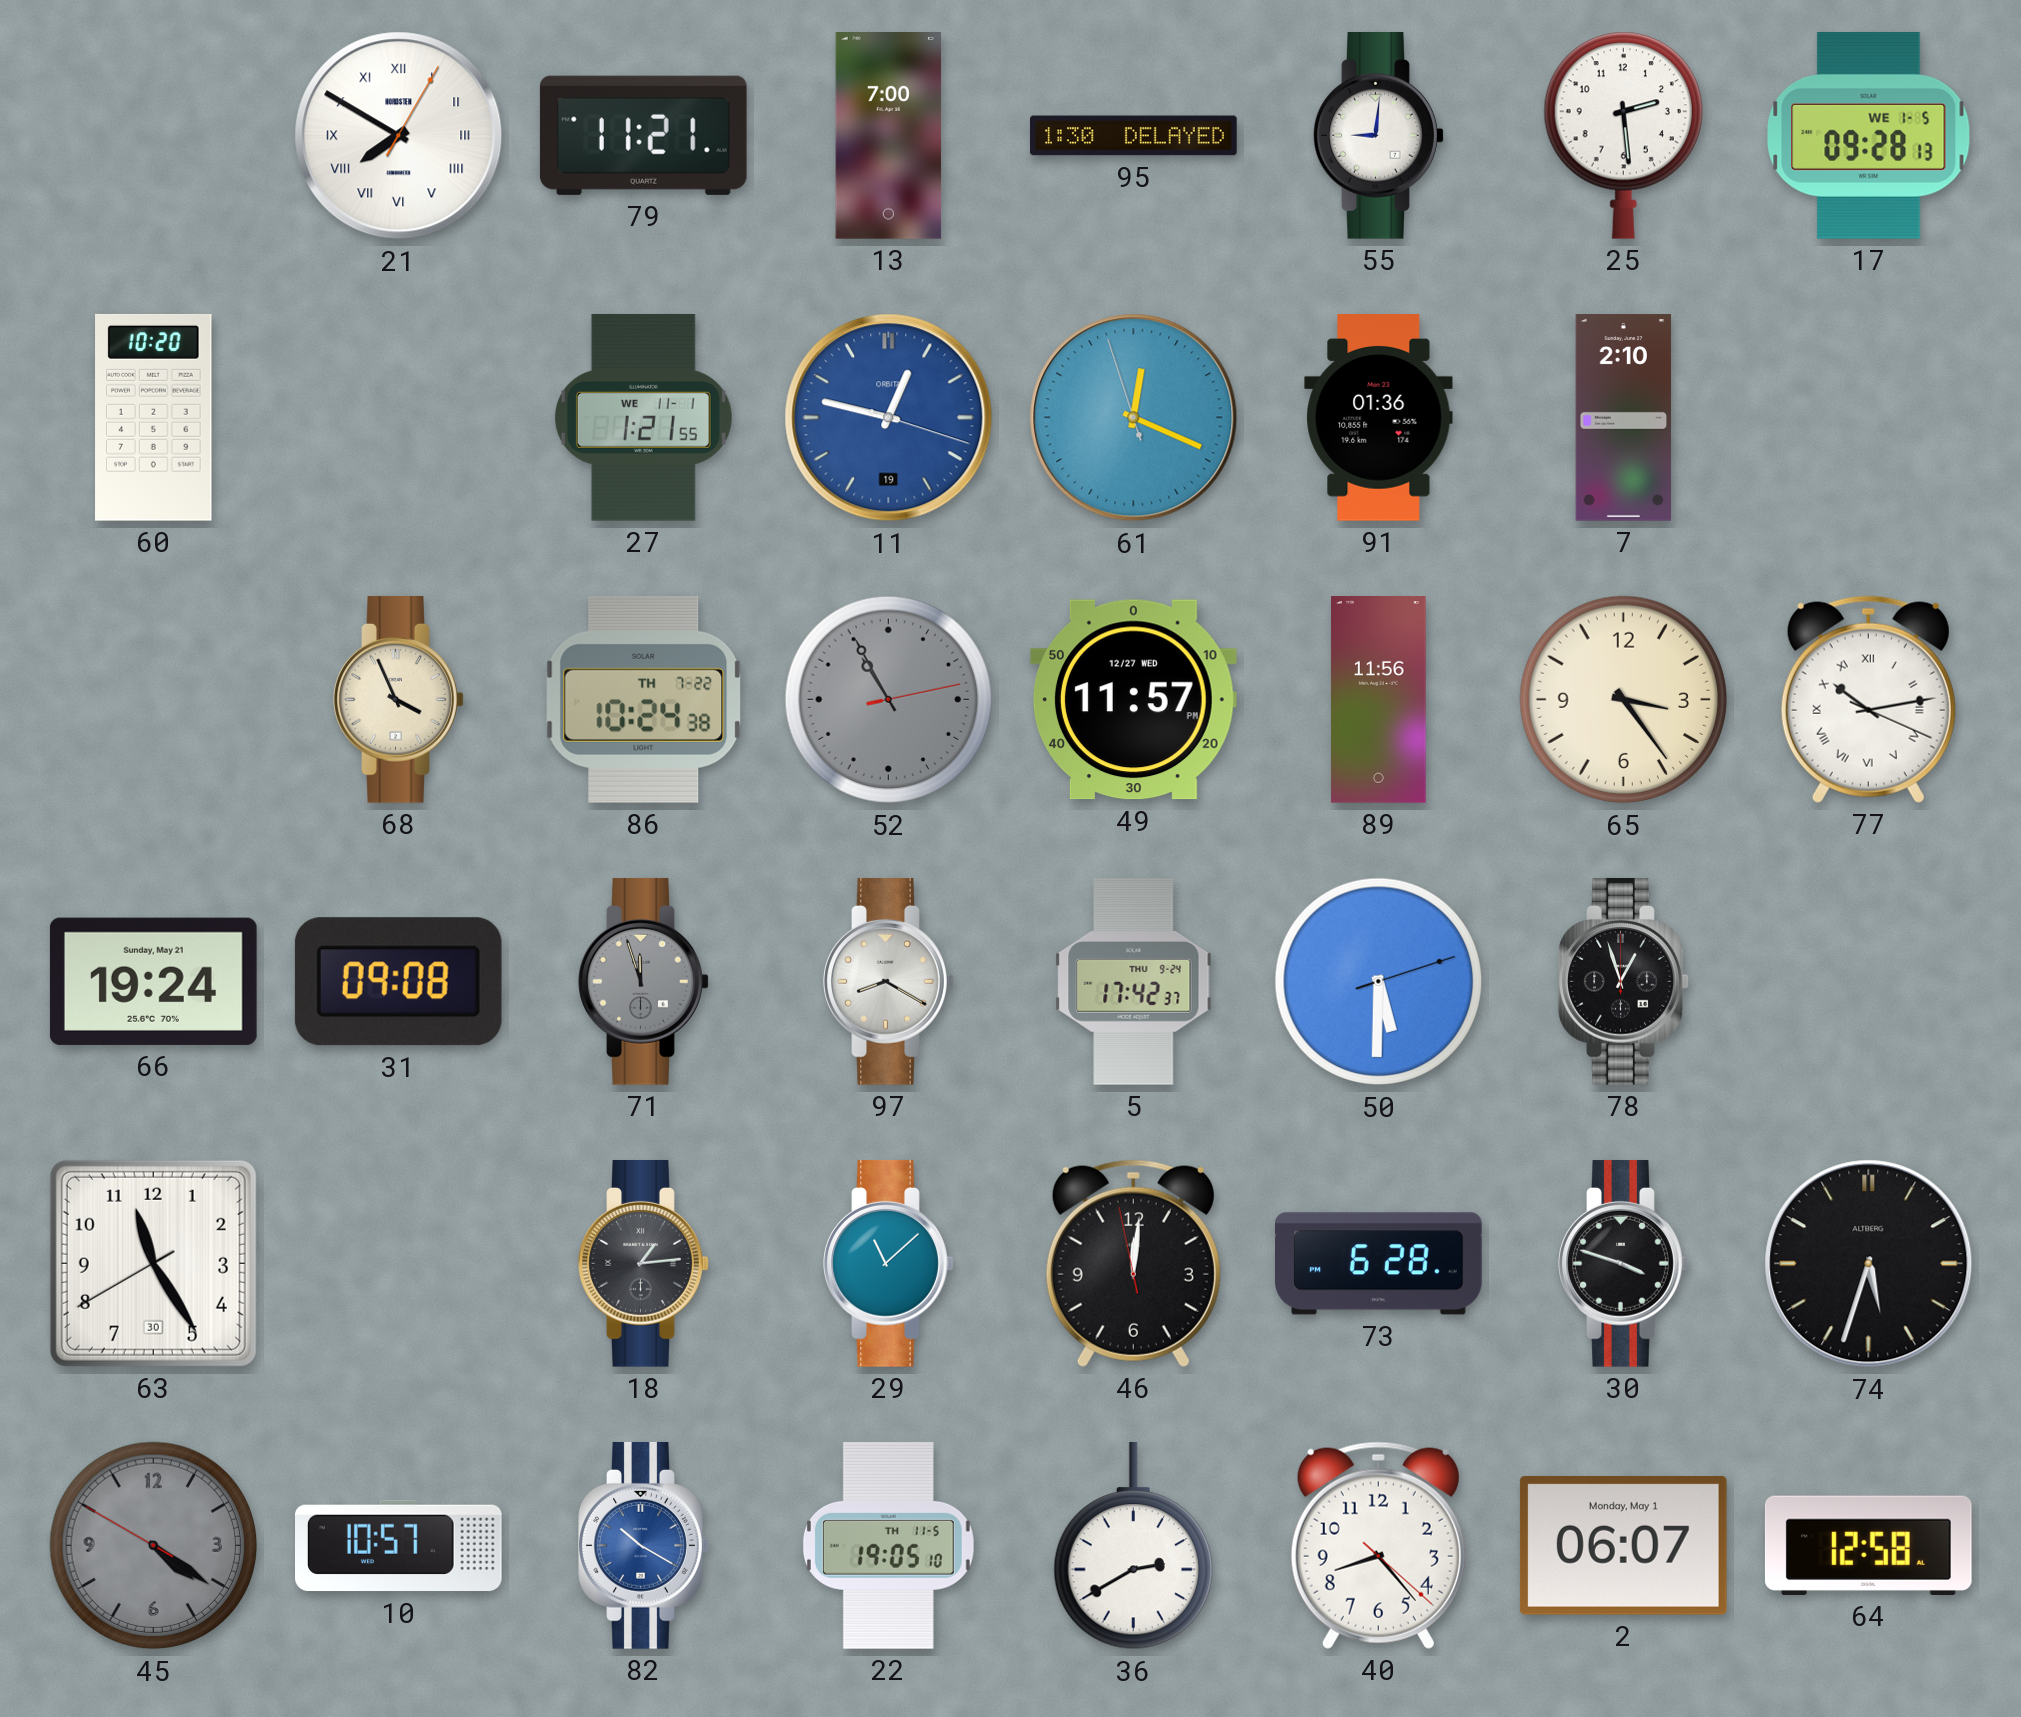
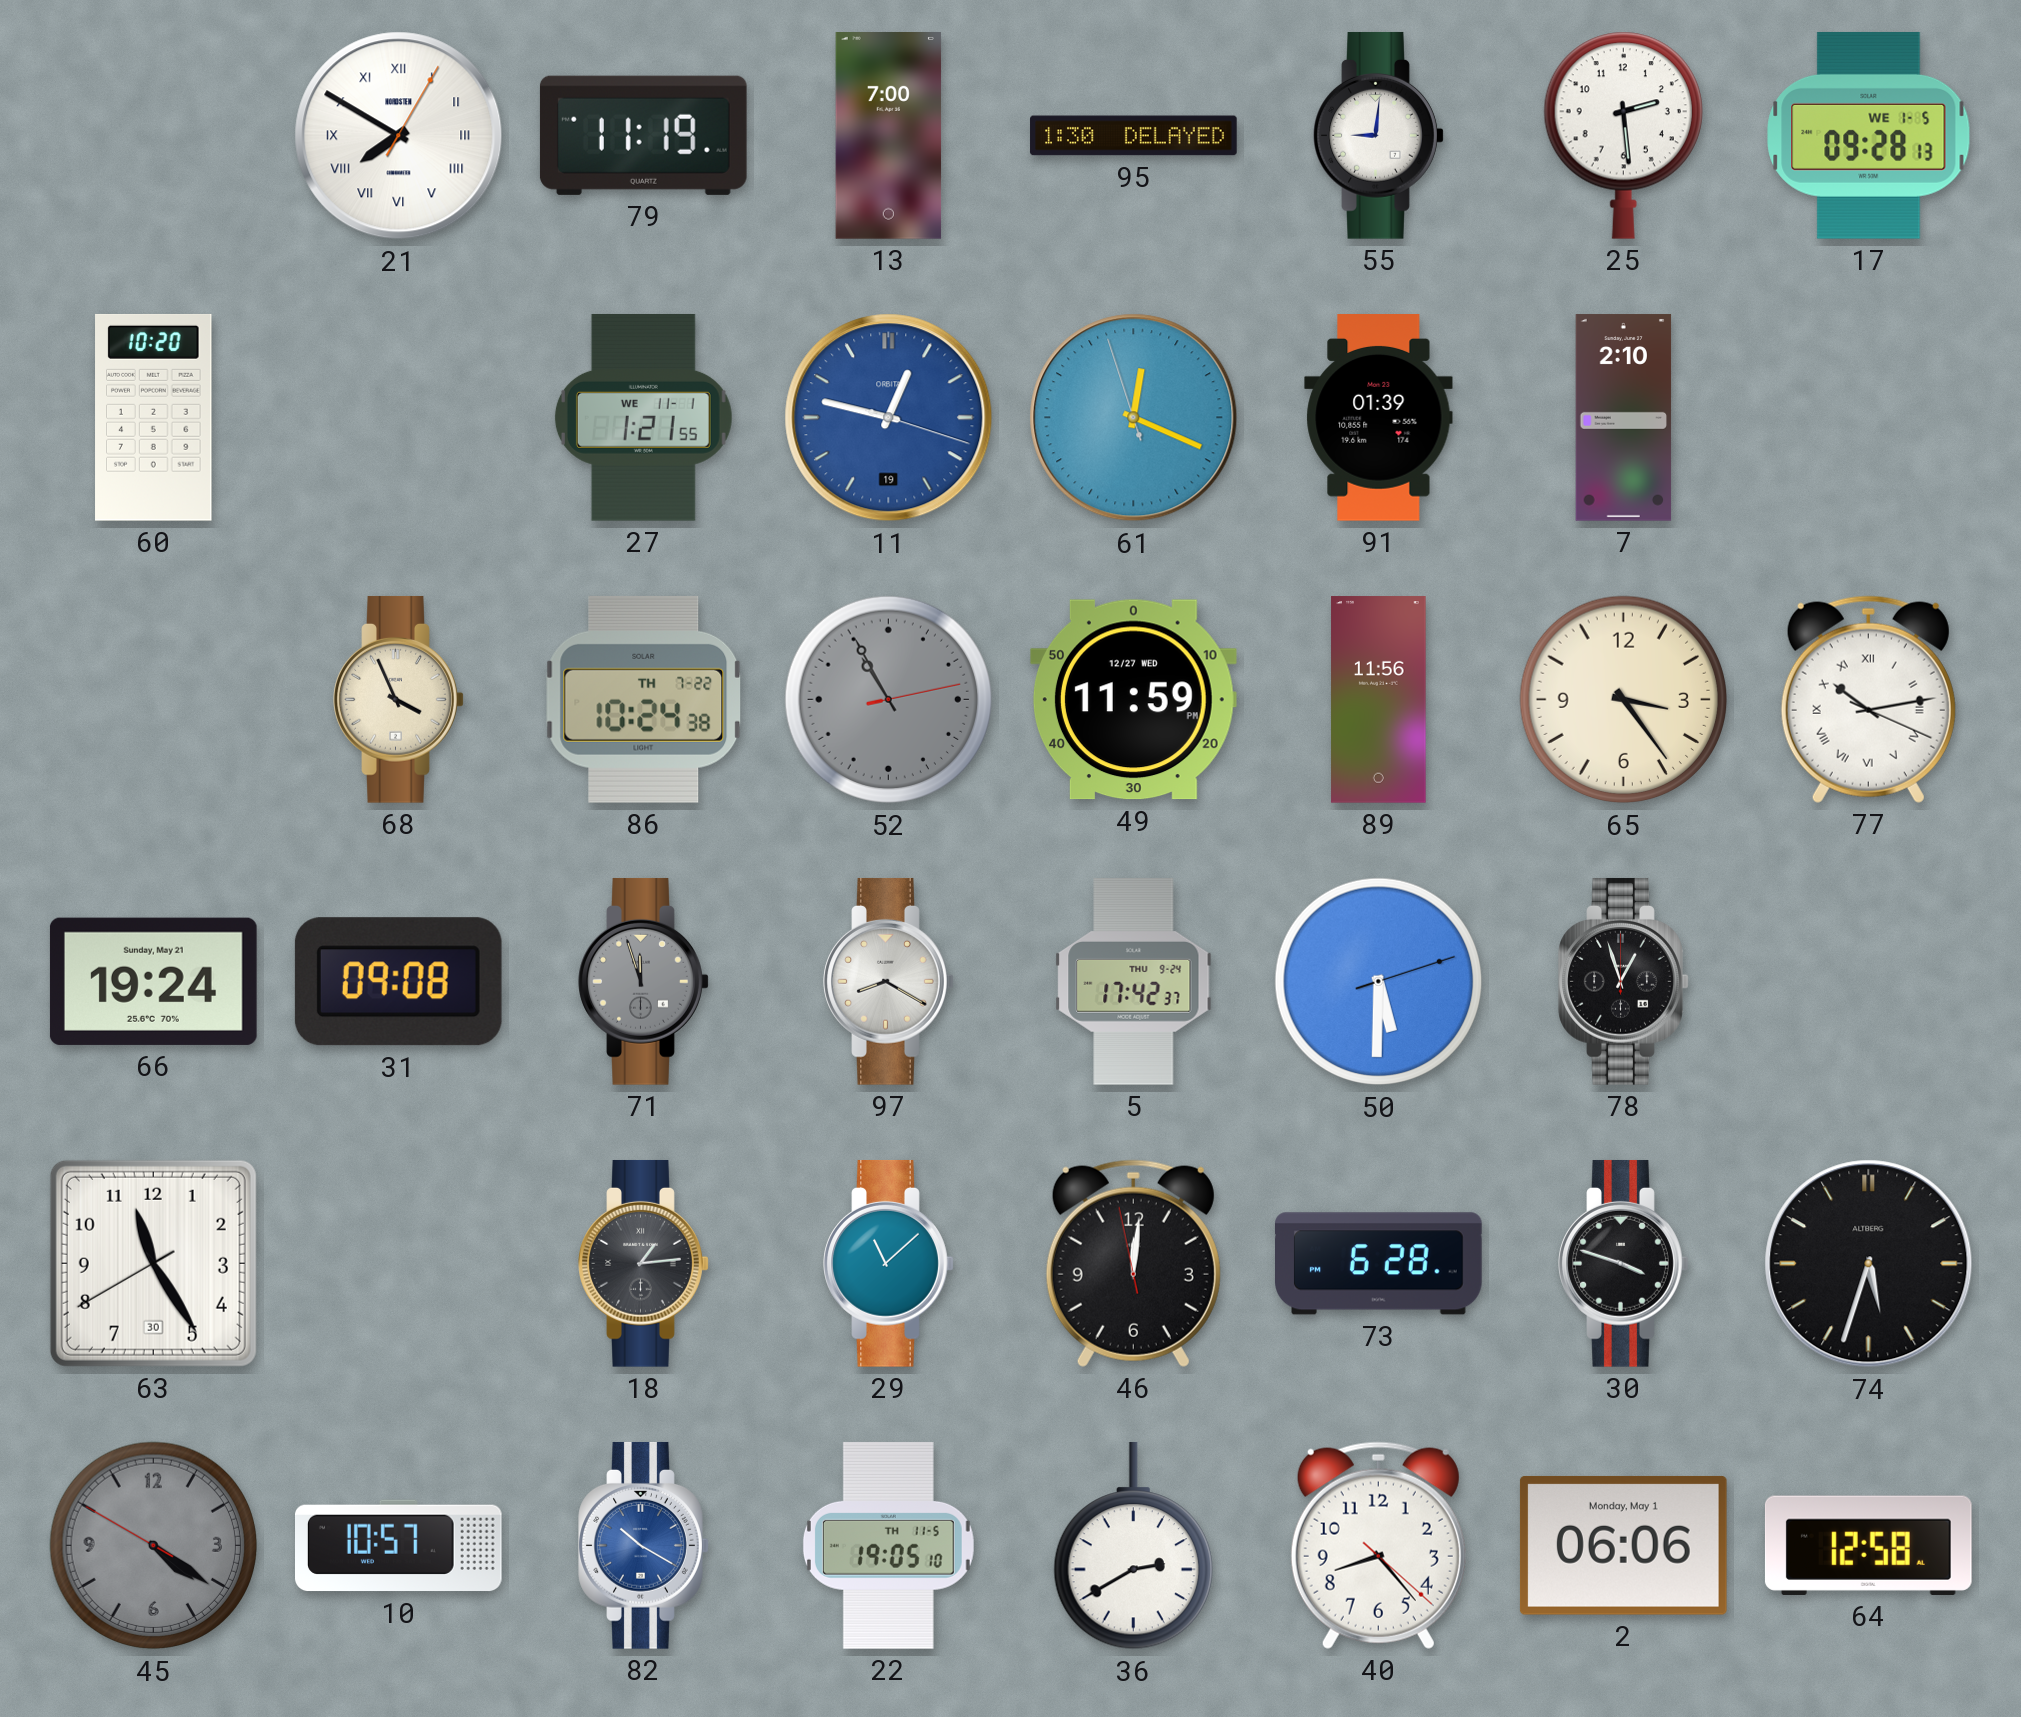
79: 11:21 -> 11:19 (643, 135)
91: 01:36 -> 01:39 (1379, 418)
49: 11:57 -> 11:59 (1133, 700)
2: 06:07 -> 06:06 (1623, 1545)
